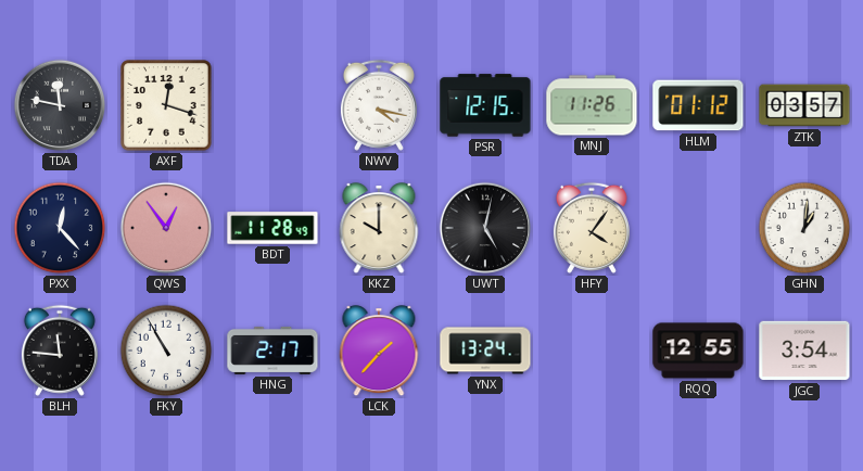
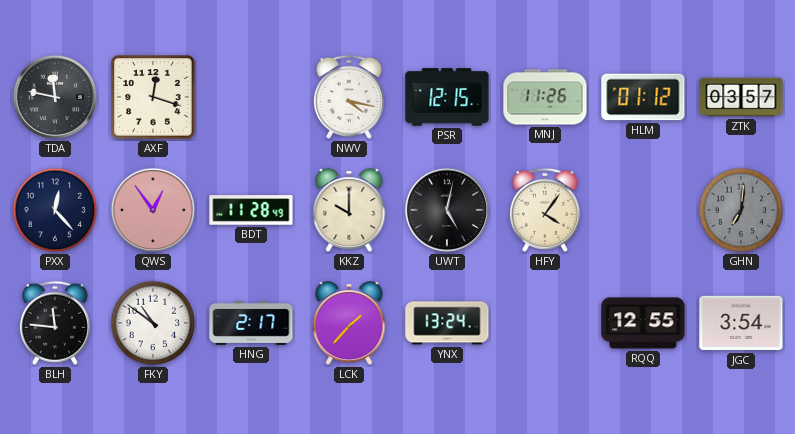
GHN: 1:01 -> 7:01 (741, 210)
GHN dial: white -> grey (741, 210)
FKY: 10:55 -> 10:51 (153, 323)
